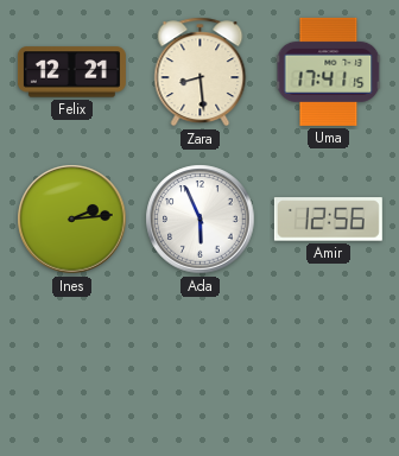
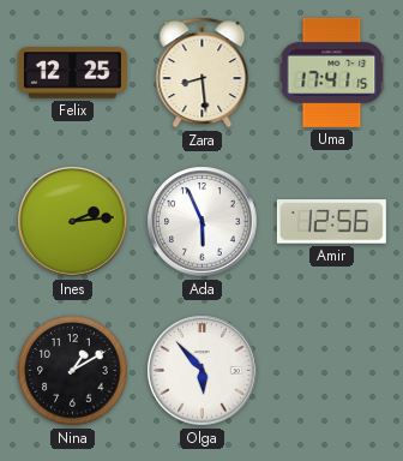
Felix: 12:21 -> 12:25 (72, 73)
Nina: none -> 1:10 (73, 371)
Olga: none -> 5:53 (203, 371)
